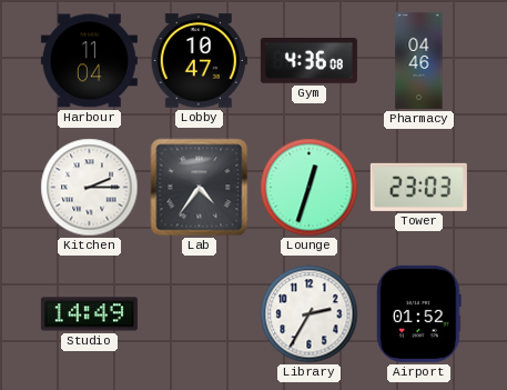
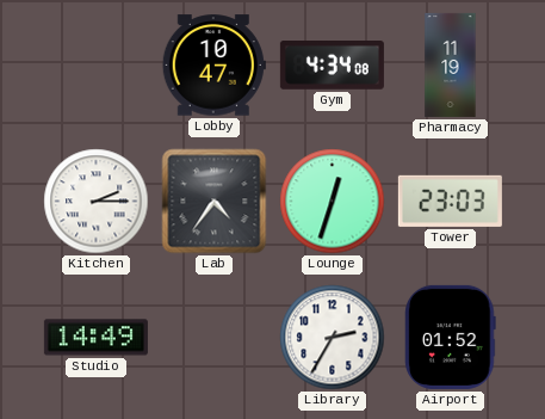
Harbour: 11:04 -> none (89, 61)
Gym: 4:36 -> 4:34 (332, 66)
Pharmacy: 04:46 -> 11:19 (451, 64)
